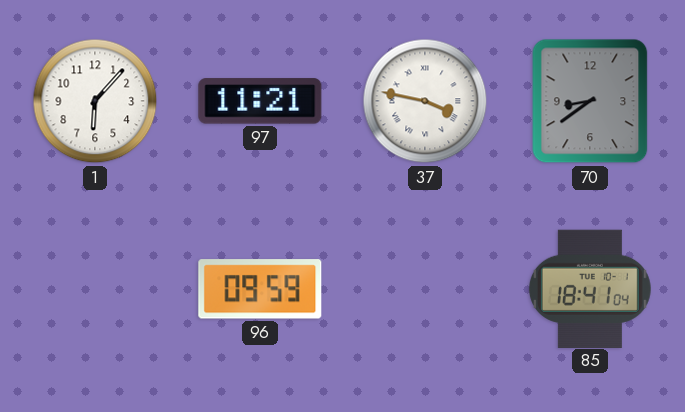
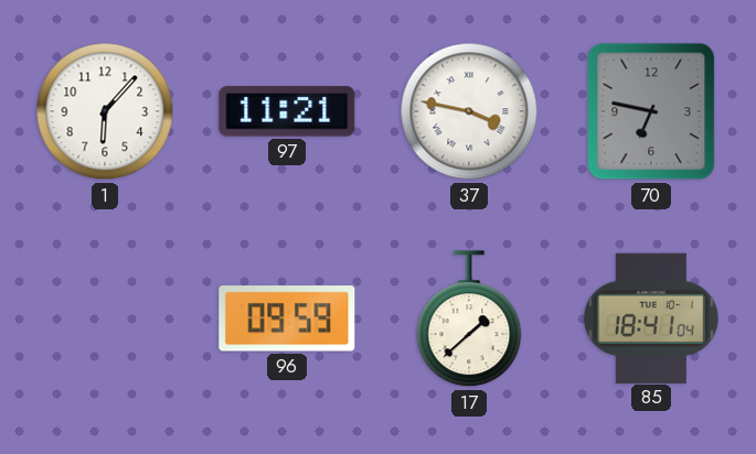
70: 8:39 -> 6:47 (651, 111)
17: none -> 1:38 (469, 320)
